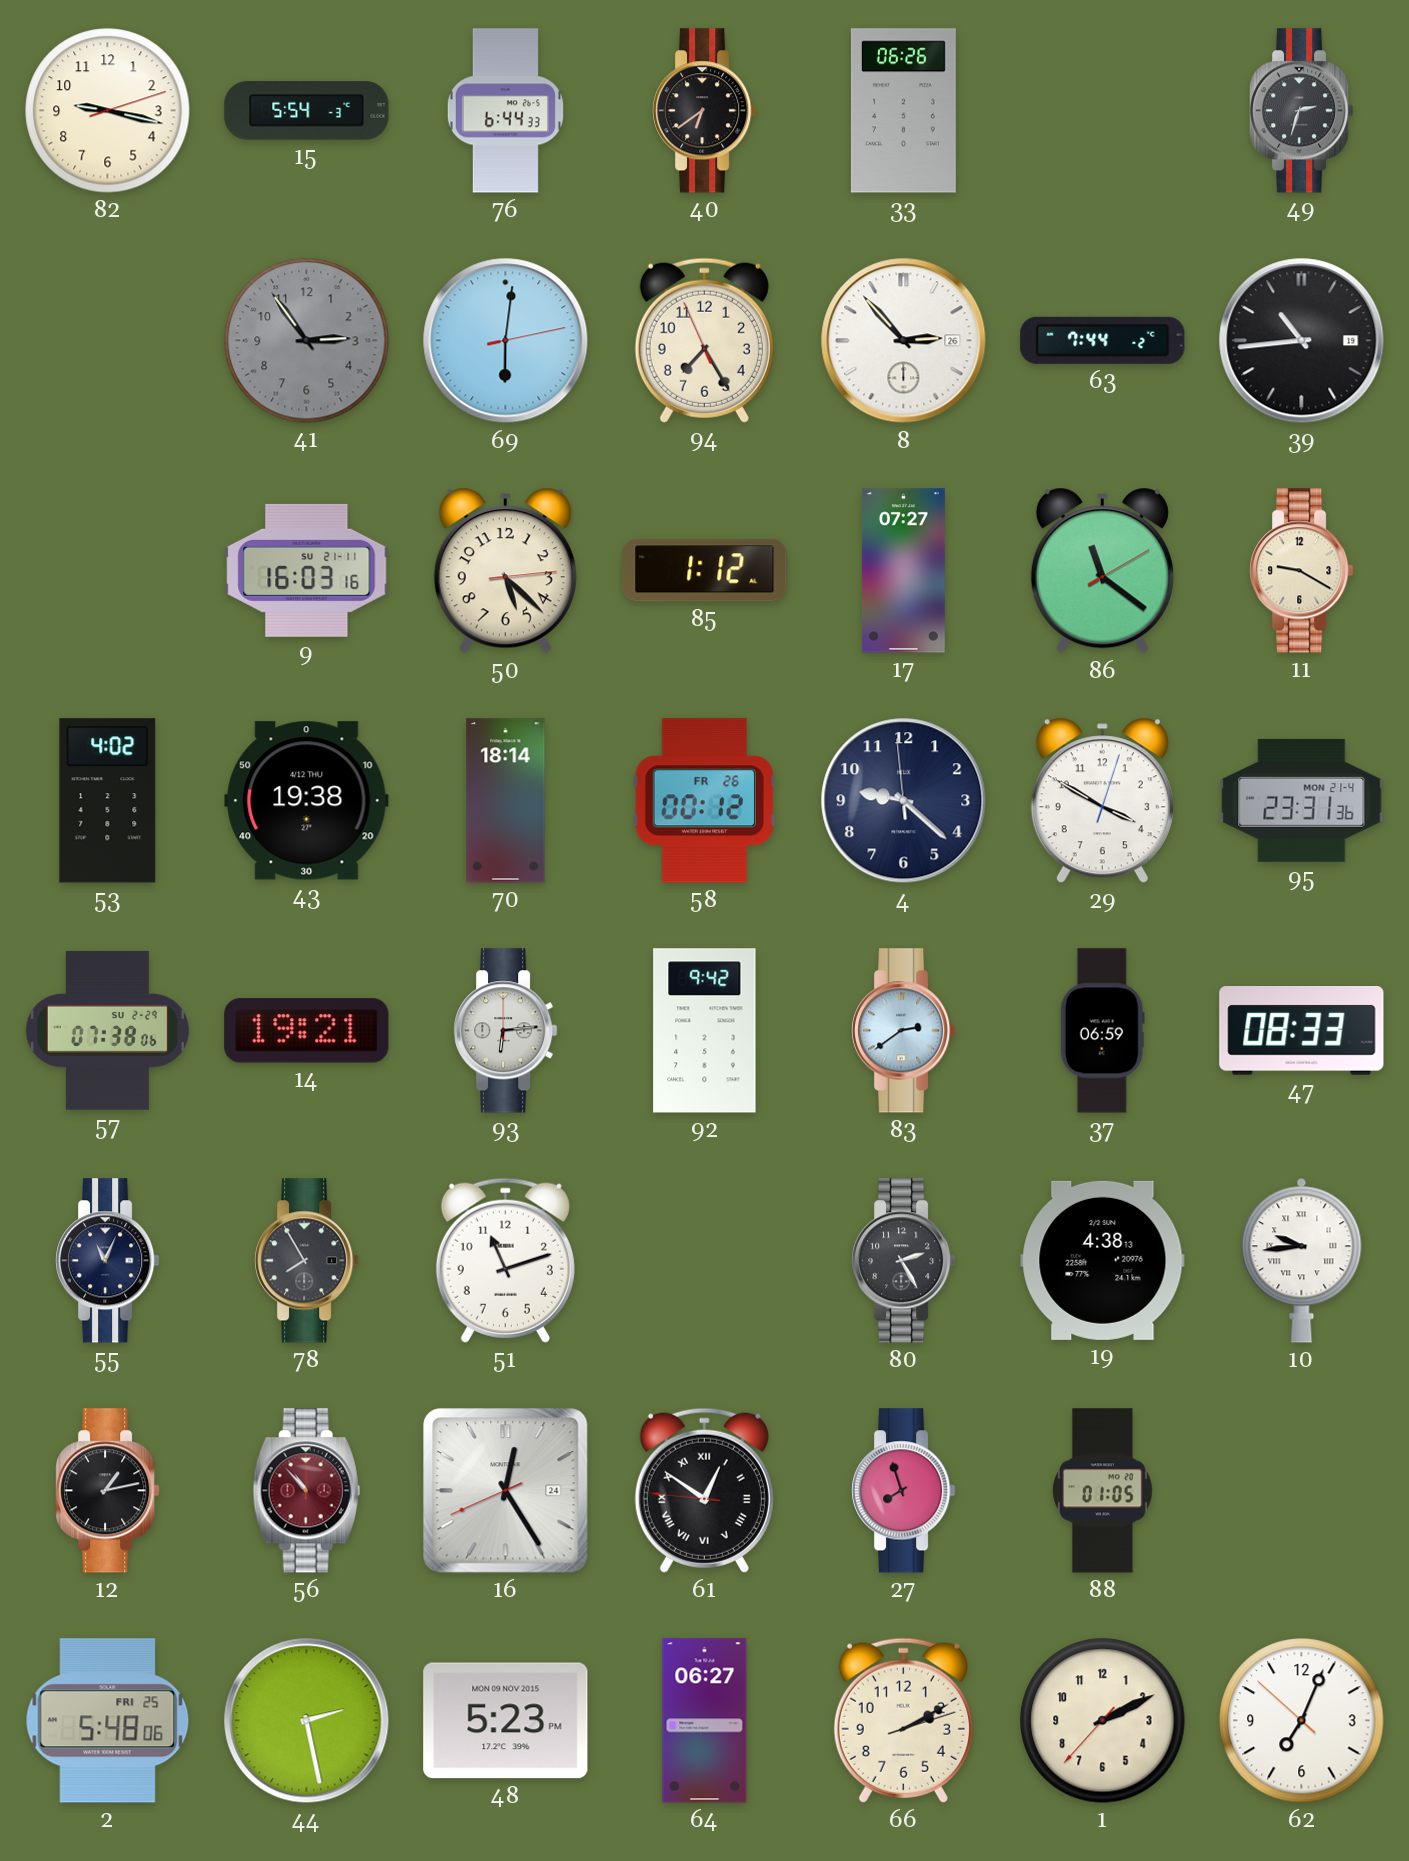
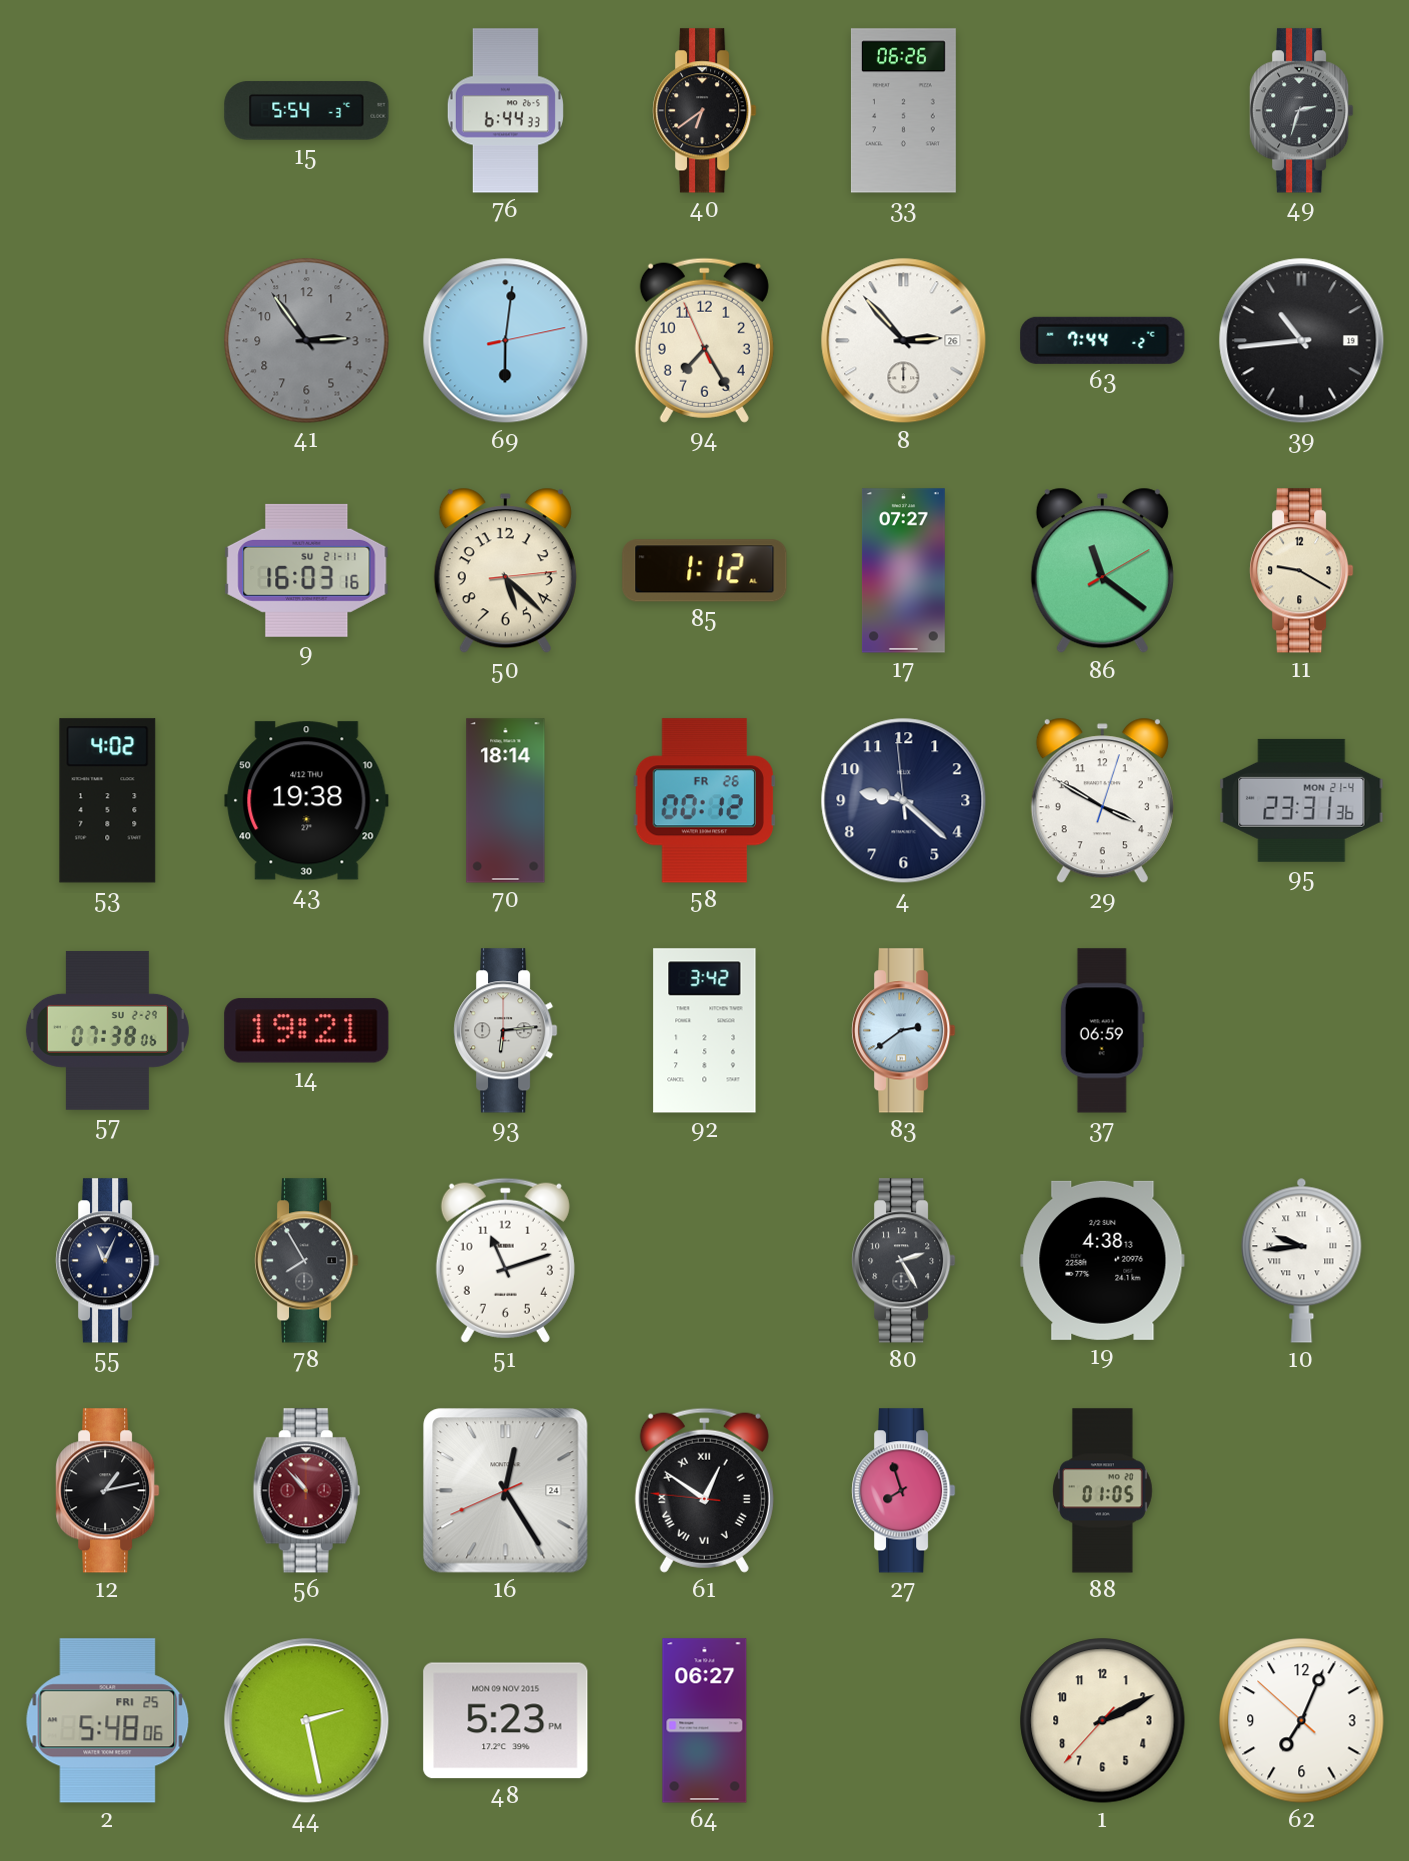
82: 9:17 -> none (108, 111)
92: 9:42 -> 3:42 (705, 1031)
47: 08:33 -> none (1302, 1031)
66: 2:10 -> none (903, 1720)
